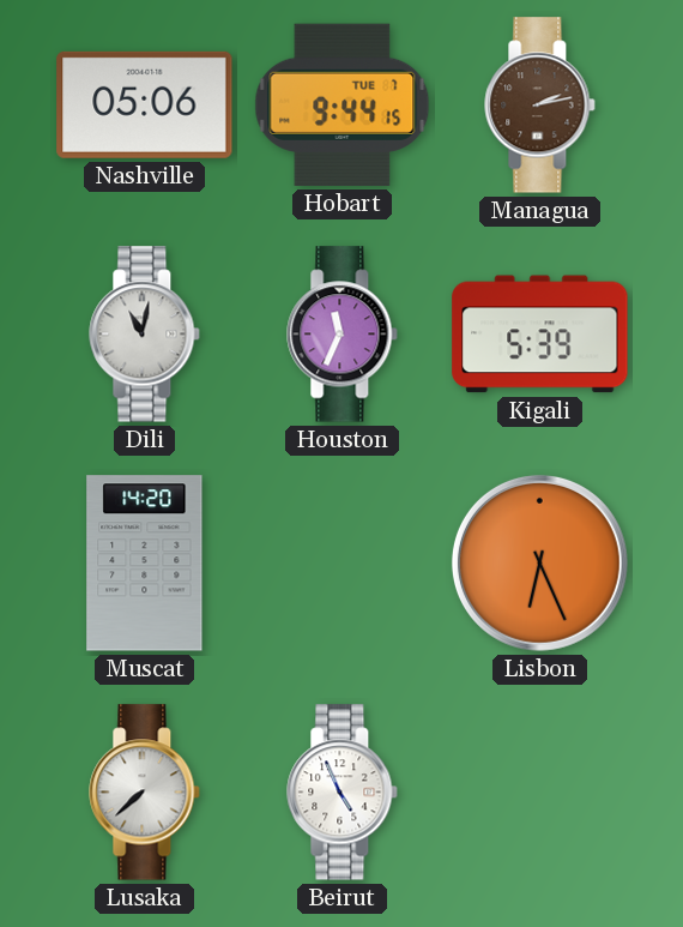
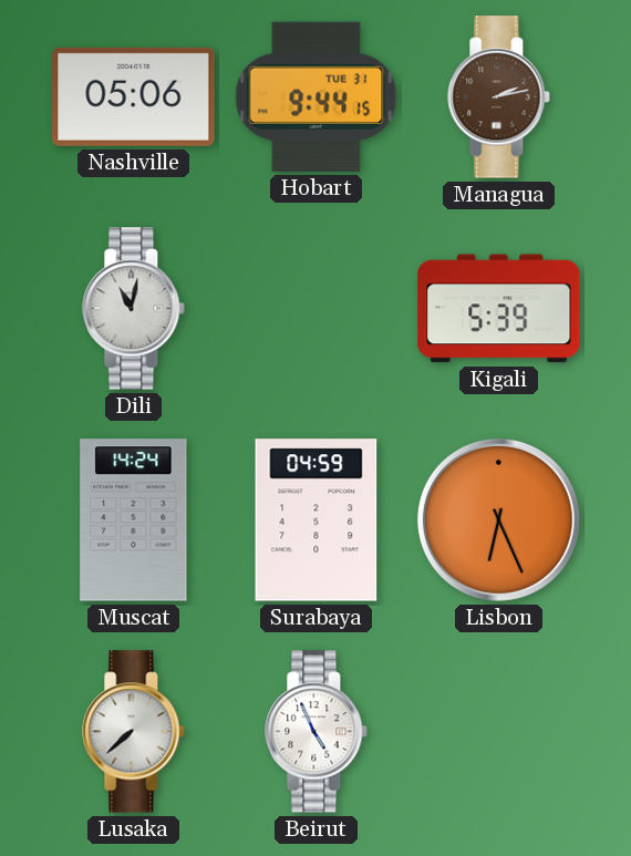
Hobart date: TUE 7 -> TUE 31 (317, 96)
Houston: 11:34 -> none (343, 335)
Muscat: 14:20 -> 14:24 (134, 520)
Surabaya: none -> 04:59 (317, 520)
